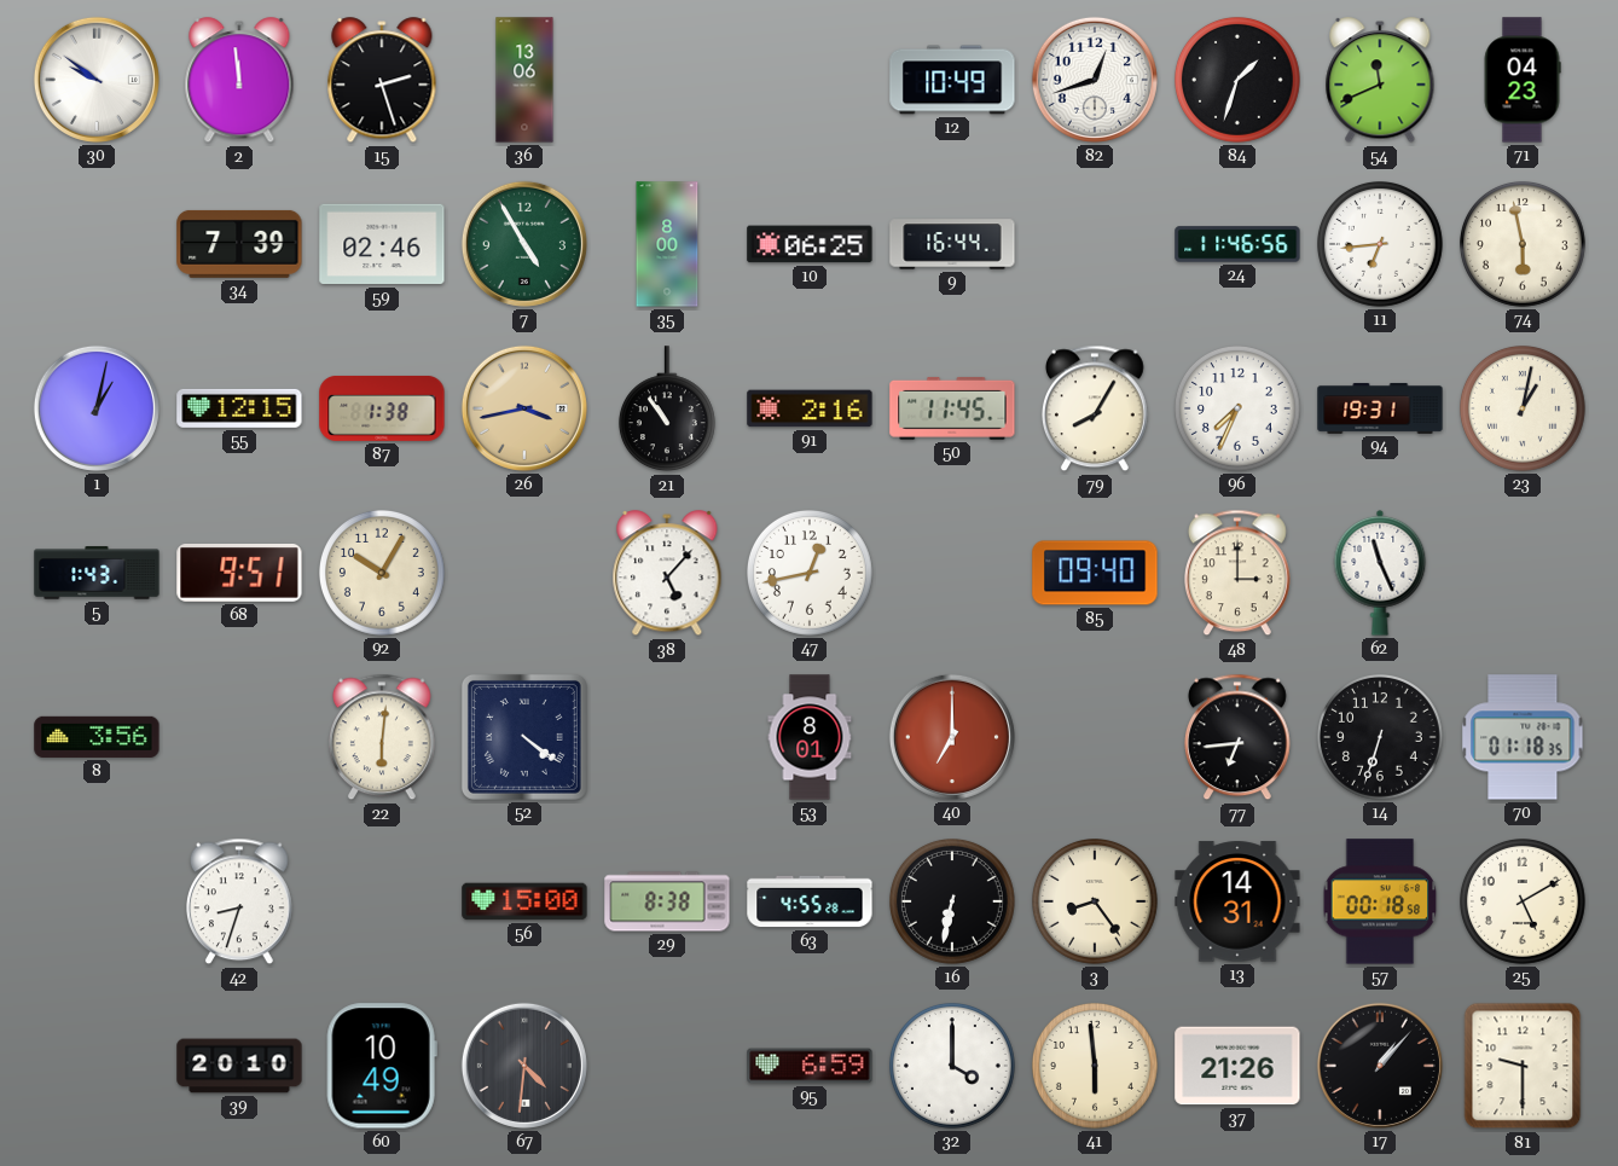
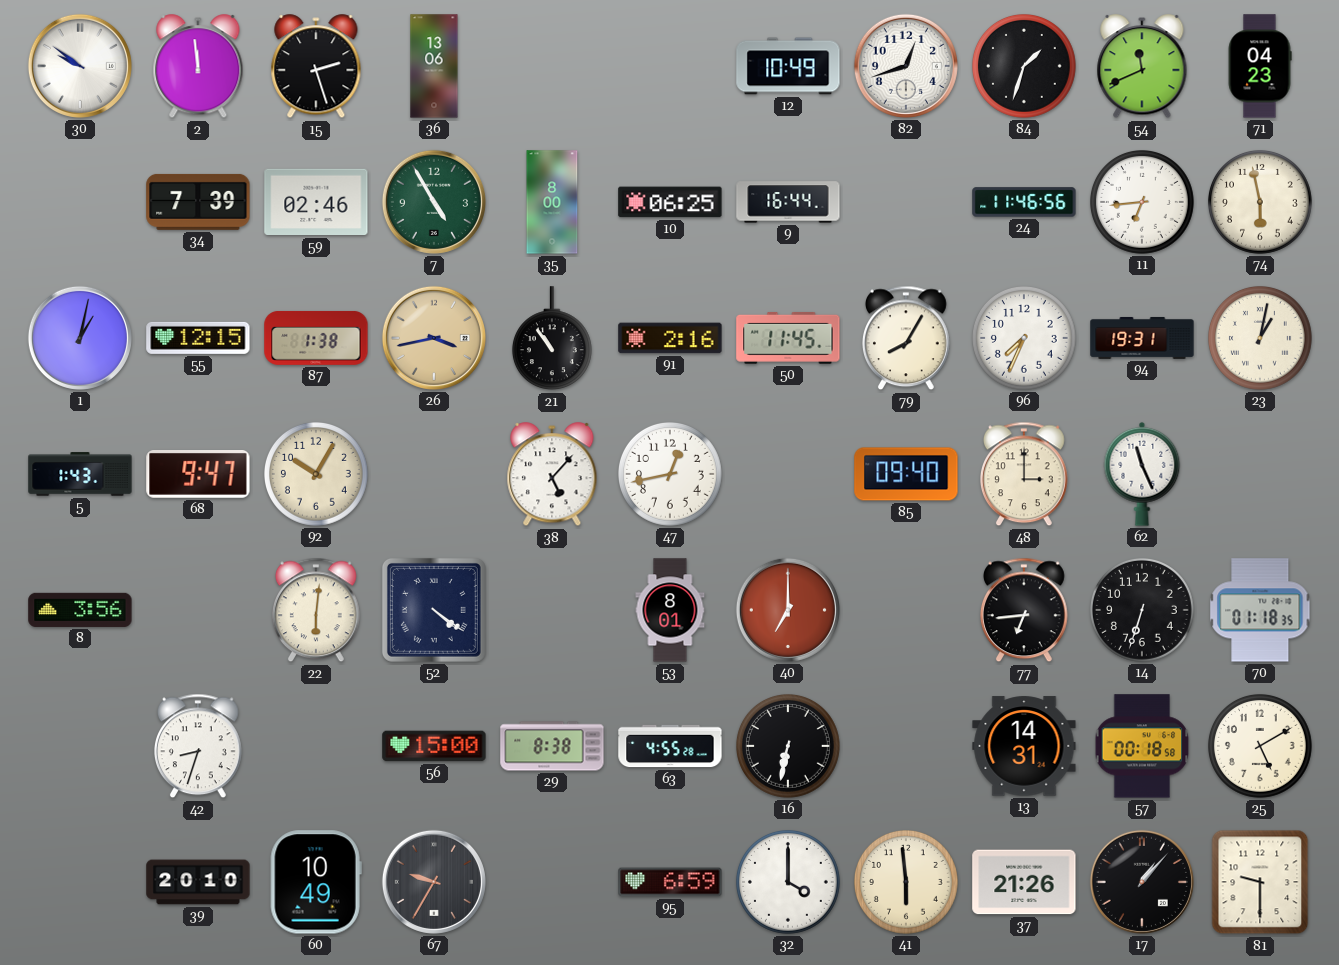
68: 9:51 -> 9:47 (198, 475)
3: 8:24 -> none (1096, 903)
67: 4:31 -> 9:35 (434, 882)
